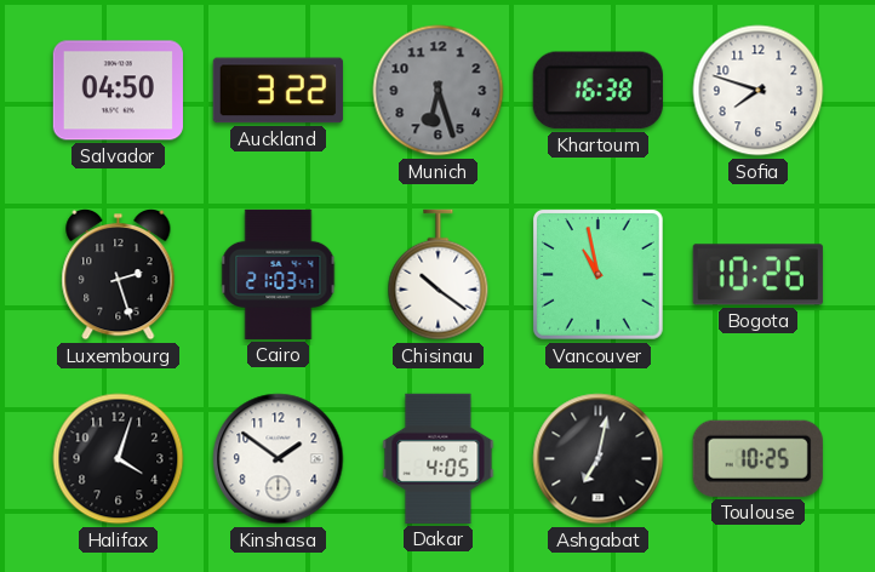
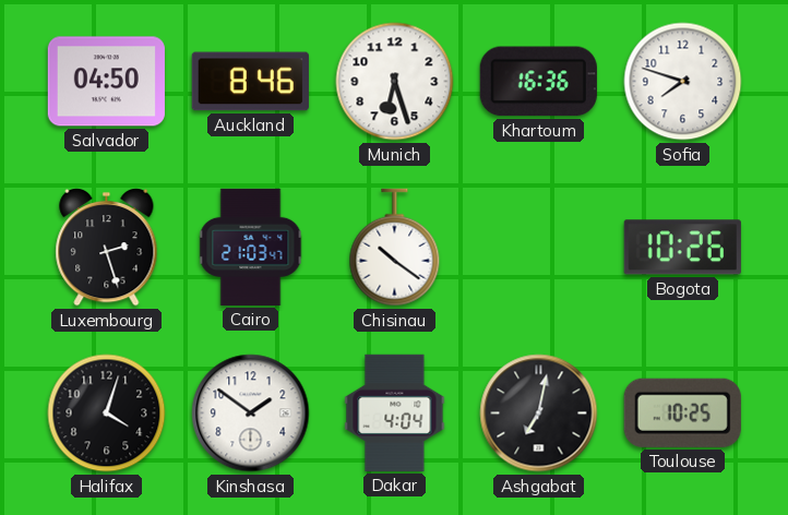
Auckland: 3:22 -> 8:46 (250, 82)
Munich dial: grey -> white (395, 82)
Khartoum: 16:38 -> 16:36 (538, 82)
Vancouver: 10:58 -> none (597, 274)
Dakar: 4:05 -> 4:04 (395, 412)
